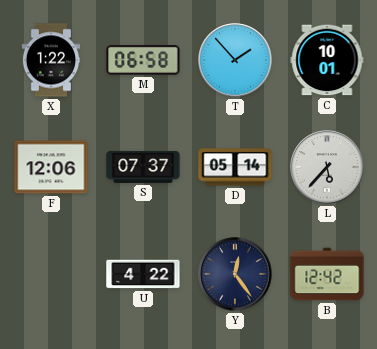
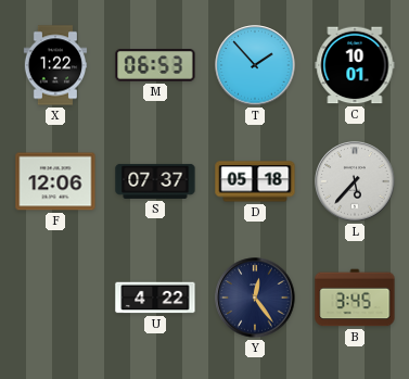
M: 06:58 -> 06:53 (155, 66)
D: 05:14 -> 05:18 (255, 181)
B: 12:42 -> 3:45 (355, 298)
